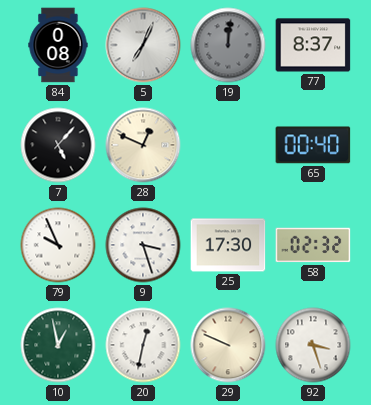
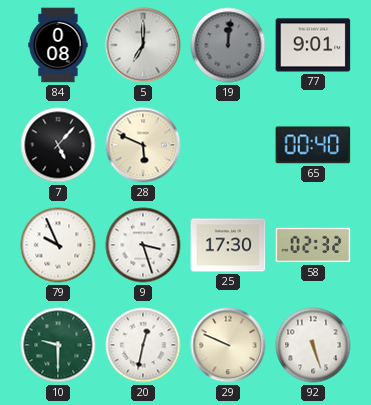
5: 7:04 -> 7:00 (143, 45)
77: 8:37 -> 9:01 (313, 45)
28: 12:49 -> 5:49 (143, 145)
10: 12:58 -> 9:30 (58, 345)
92: 3:27 -> 5:27 (313, 345)
